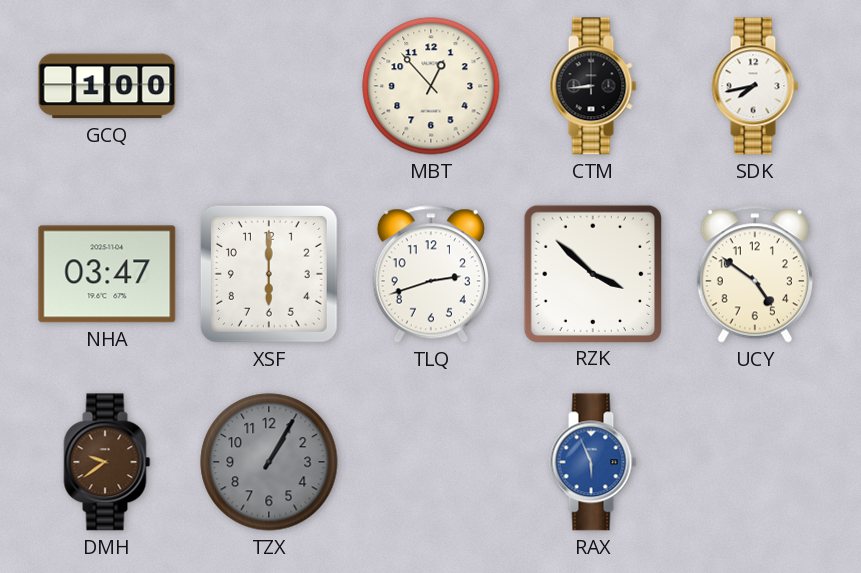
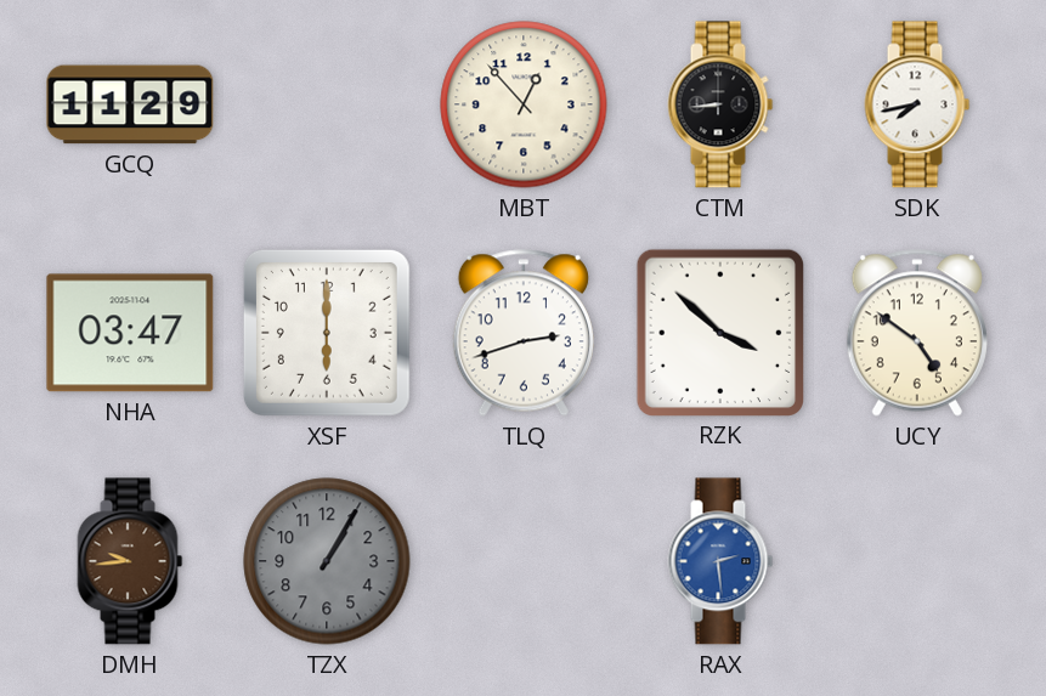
GCQ: 1:00 -> 11:29 (130, 104)
DMH: 9:39 -> 9:44 (130, 561)
RAX: 5:56 -> 2:29 (720, 561)
